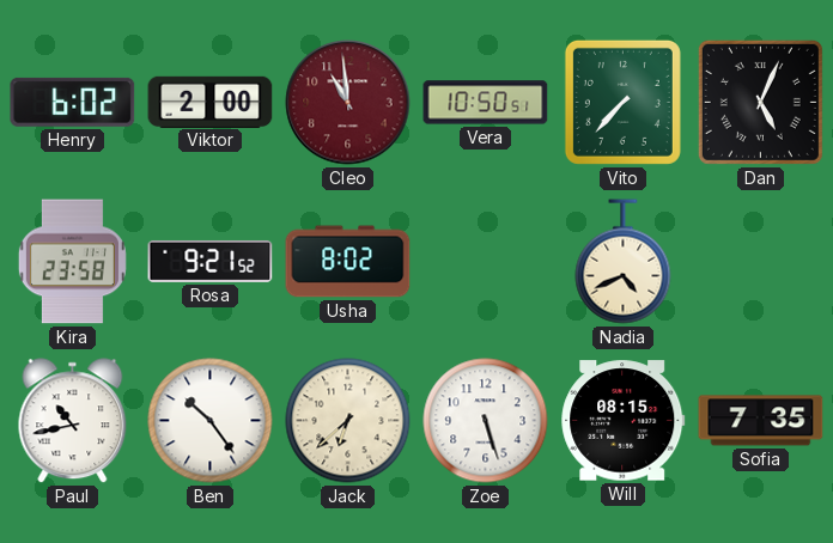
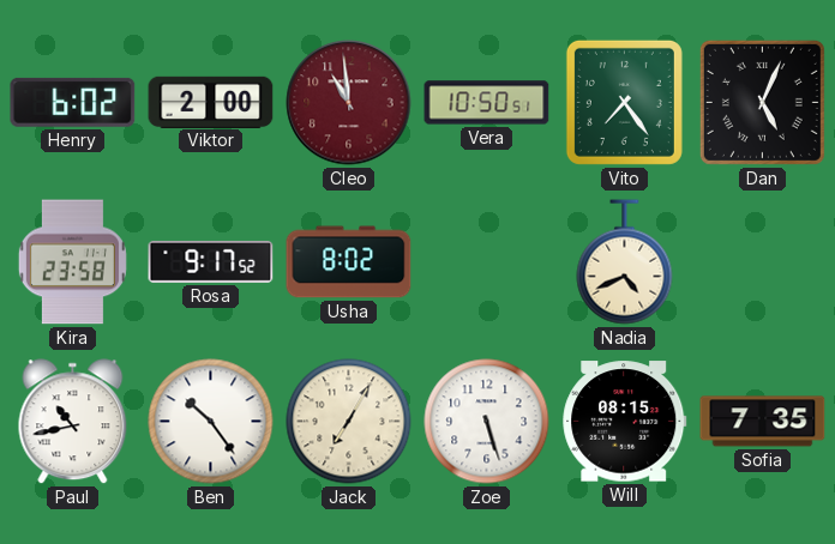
Vito: 7:37 -> 7:24 (624, 102)
Rosa: 9:21 -> 9:17 (211, 261)
Jack: 6:38 -> 7:05 (349, 422)
